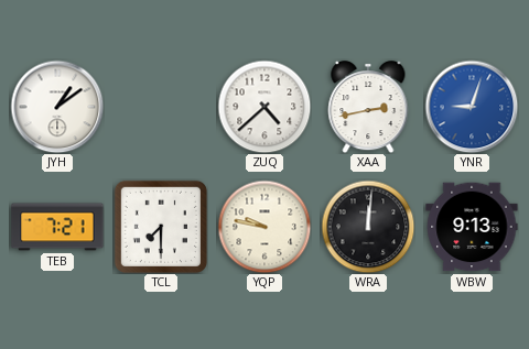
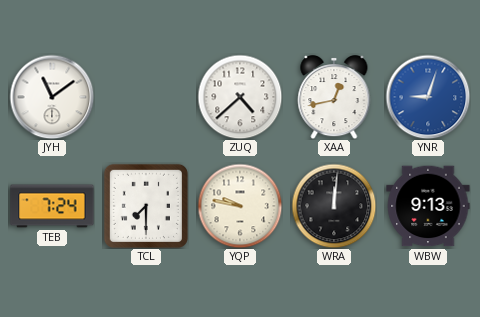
JYH: 1:09 -> 11:09 (52, 97)
XAA: 2:43 -> 12:43 (334, 97)
TEB: 7:21 -> 7:24 (52, 206)
